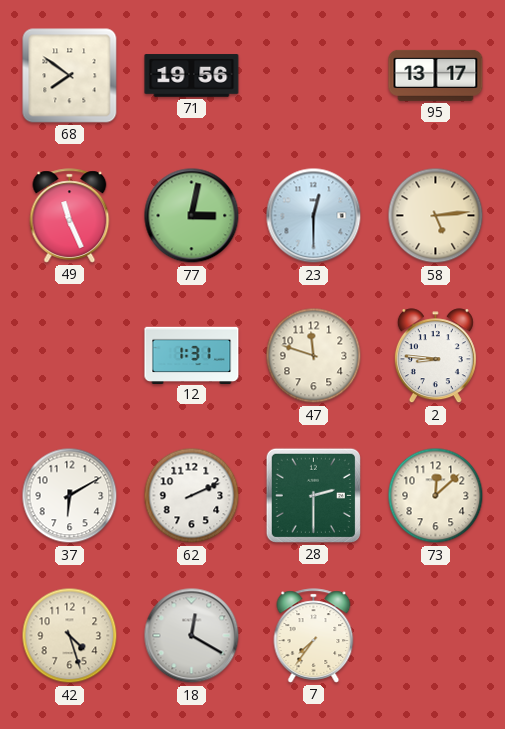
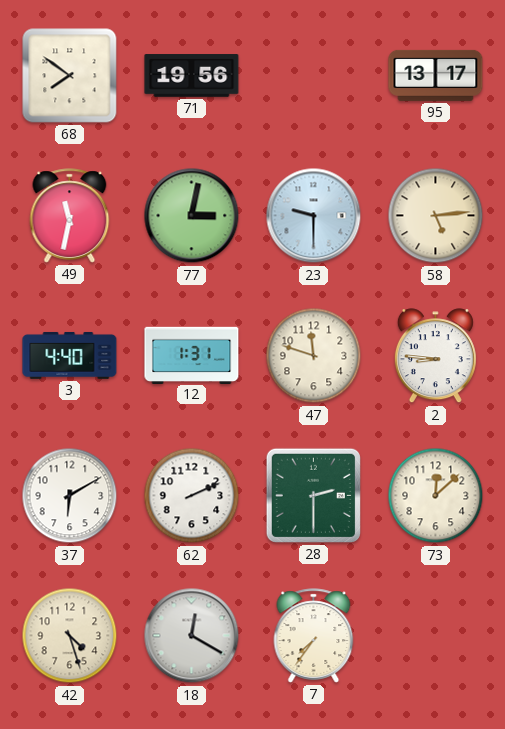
49: 11:26 -> 11:32 (70, 216)
23: 12:30 -> 9:30 (314, 216)
3: none -> 4:40 (70, 355)
